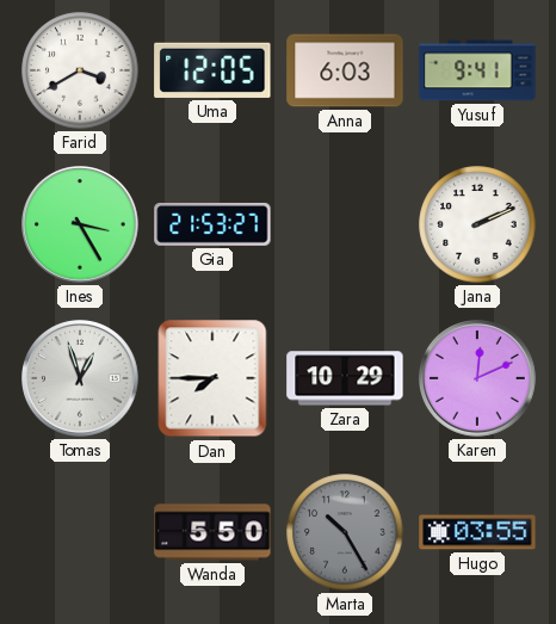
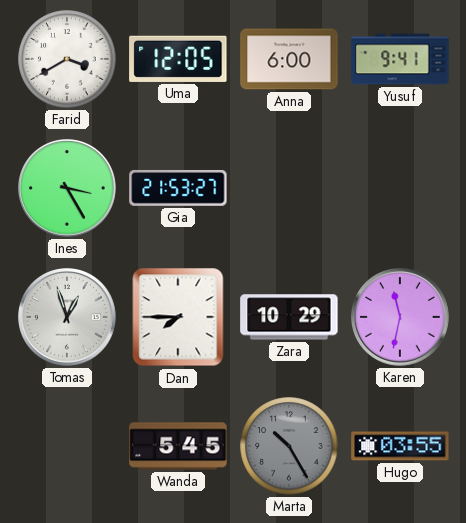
Anna: 6:03 -> 6:00 (289, 59)
Jana: 2:11 -> none (477, 224)
Karen: 12:11 -> 11:32 (401, 318)
Wanda: 5:50 -> 5:45 (178, 446)
